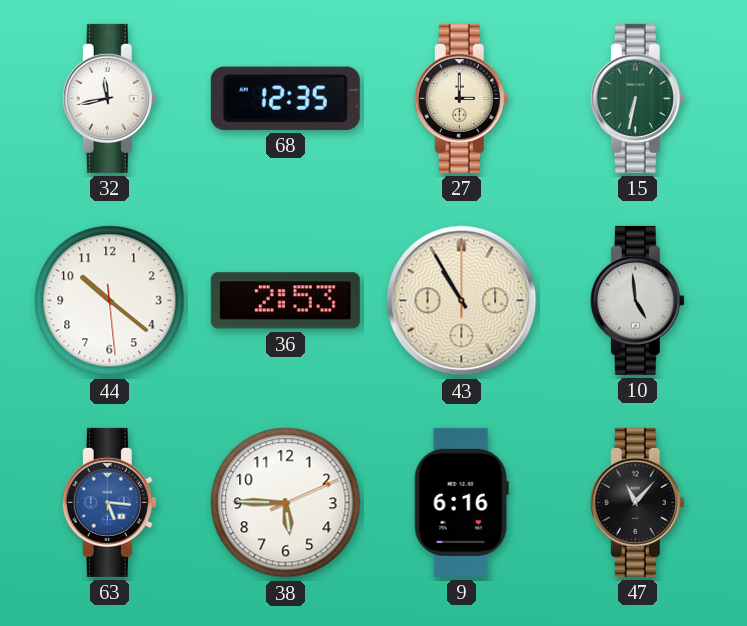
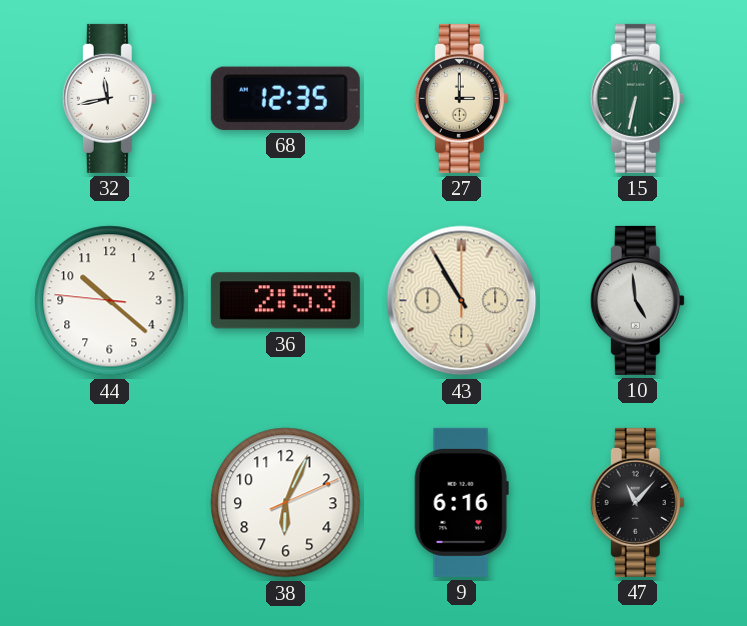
44: 10:21:29 -> 10:21:46 (110, 301)
63: 5:16 -> none (109, 502)
38: 5:45 -> 6:04 (286, 503)
